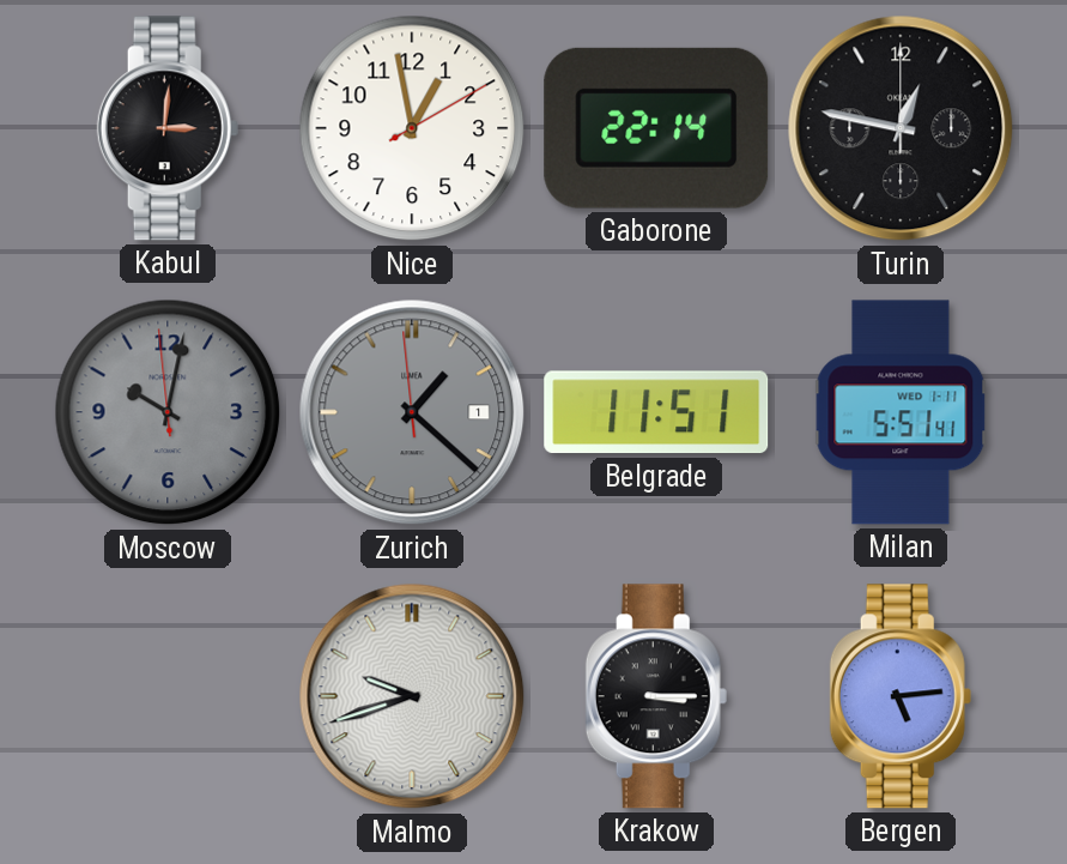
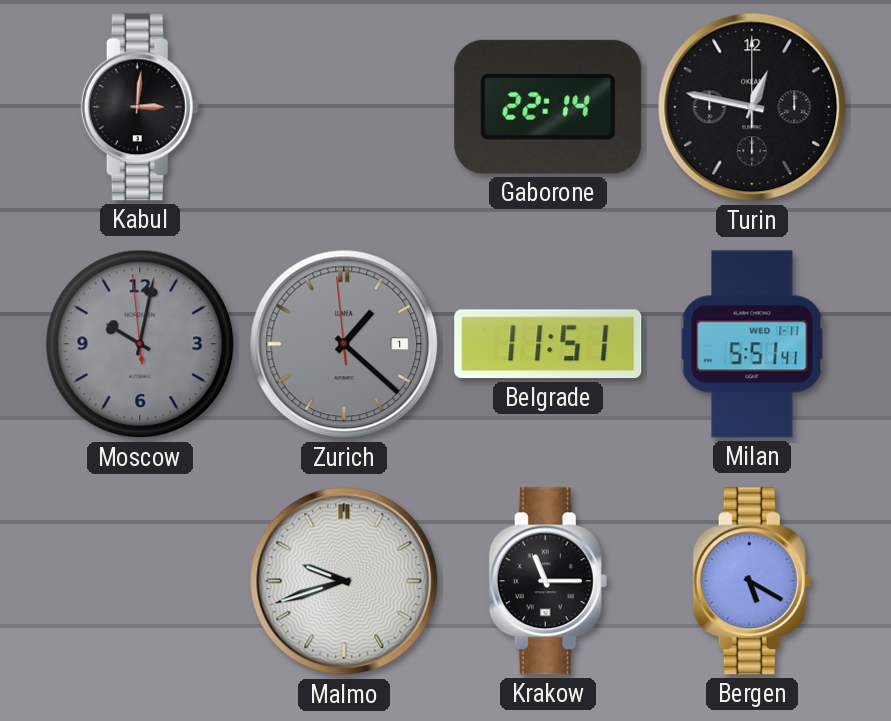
Nice: 12:58 -> none (412, 128)
Krakow: 3:15 -> 11:15 (548, 581)
Bergen: 5:14 -> 5:20 (752, 581)
